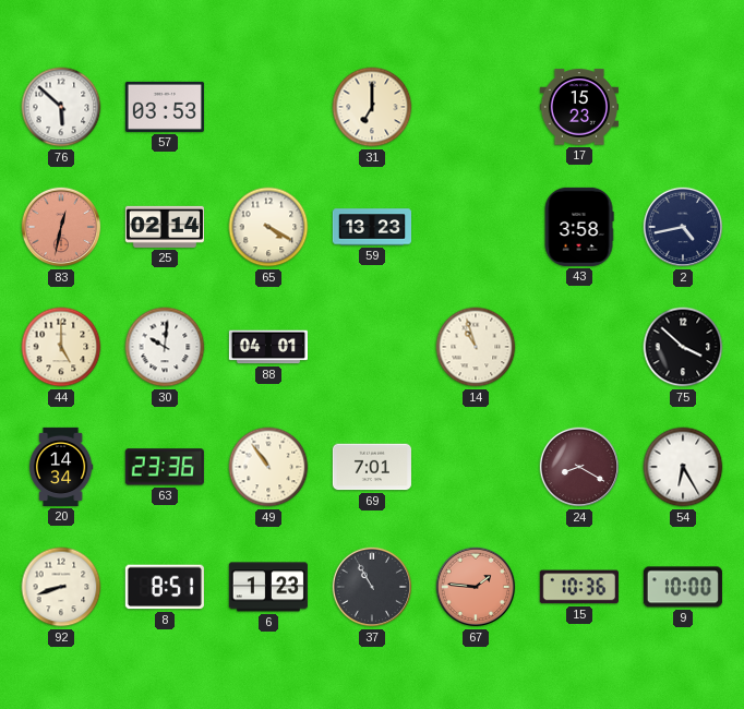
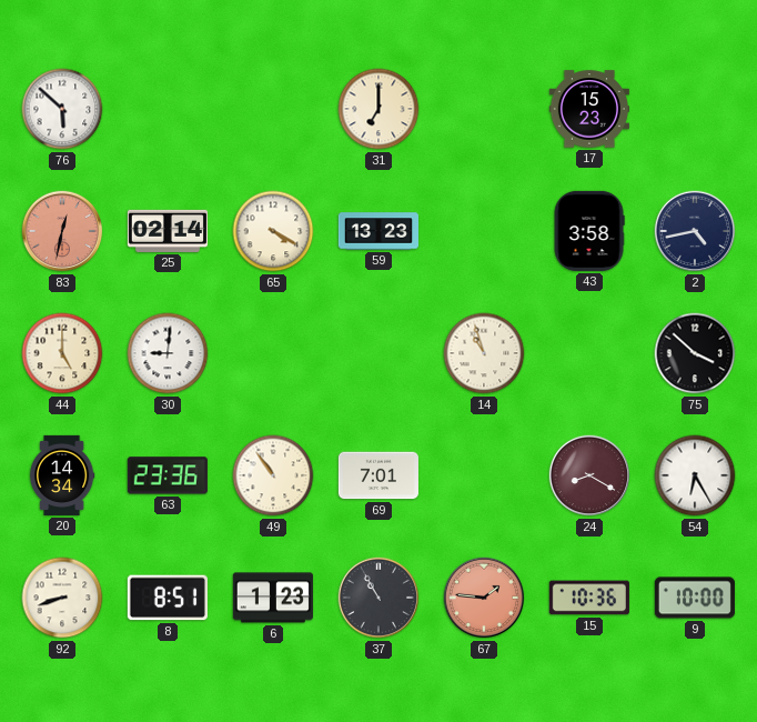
57: 03:53 -> none (165, 107)
30: 10:01 -> 9:01 (168, 353)
88: 04:01 -> none (268, 347)
